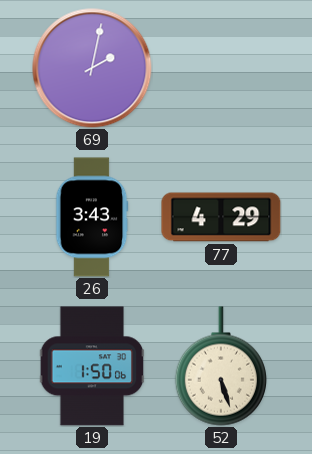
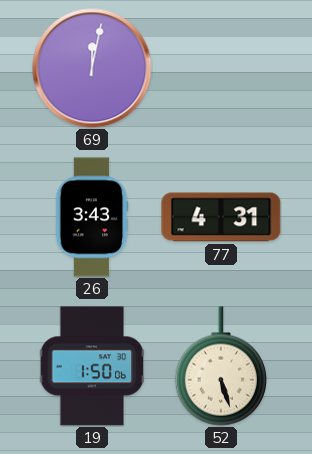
69: 2:02 -> 12:02 (92, 68)
77: 4:29 -> 4:31 (221, 217)
